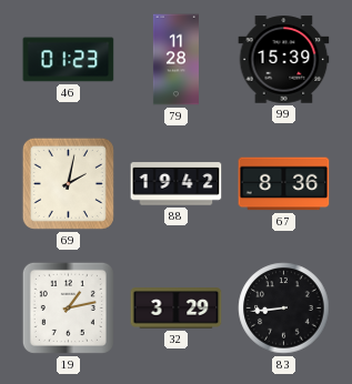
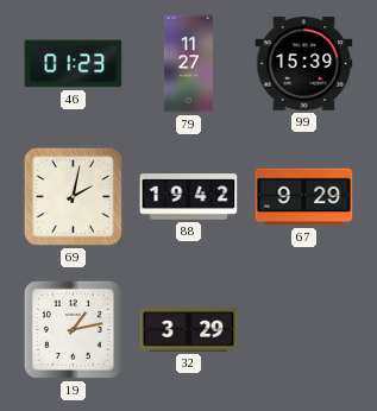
79: 11:28 -> 11:27 (188, 64)
67: 8:36 -> 9:29 (304, 197)
83: 8:44 -> none (284, 309)
